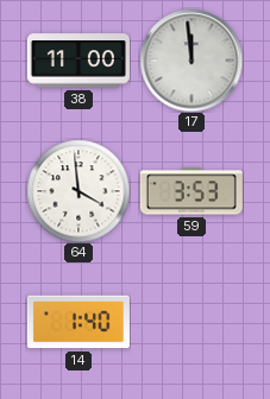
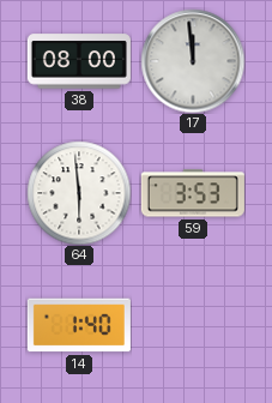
38: 11:00 -> 08:00 (79, 61)
64: 3:59 -> 5:59 (79, 193)
